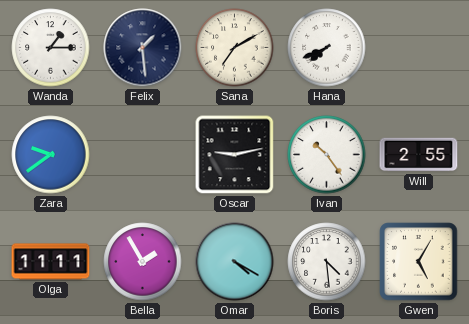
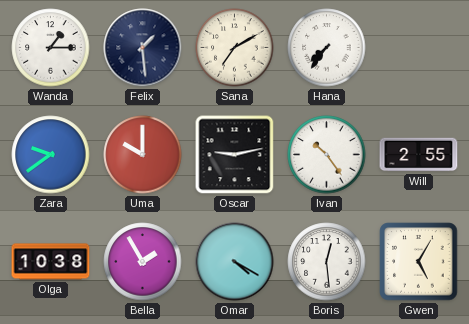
Hana: 7:41 -> 7:36 (327, 48)
Uma: none -> 10:00 (143, 155)
Olga: 11:11 -> 10:38 (51, 262)
Boris: 4:29 -> 12:29 (327, 262)
